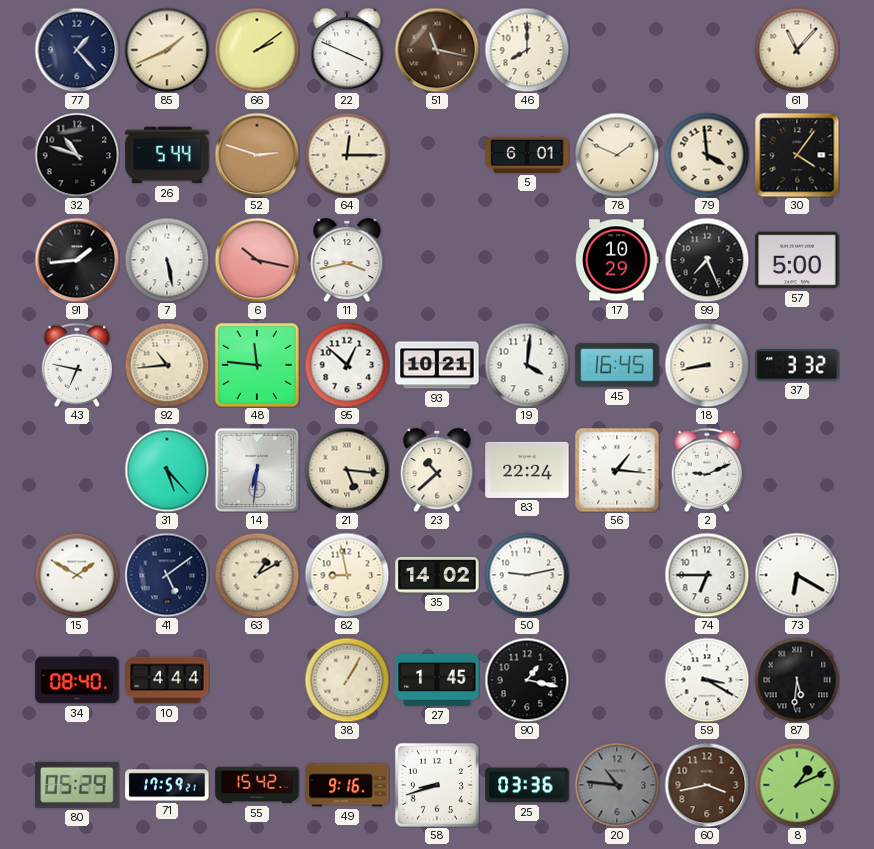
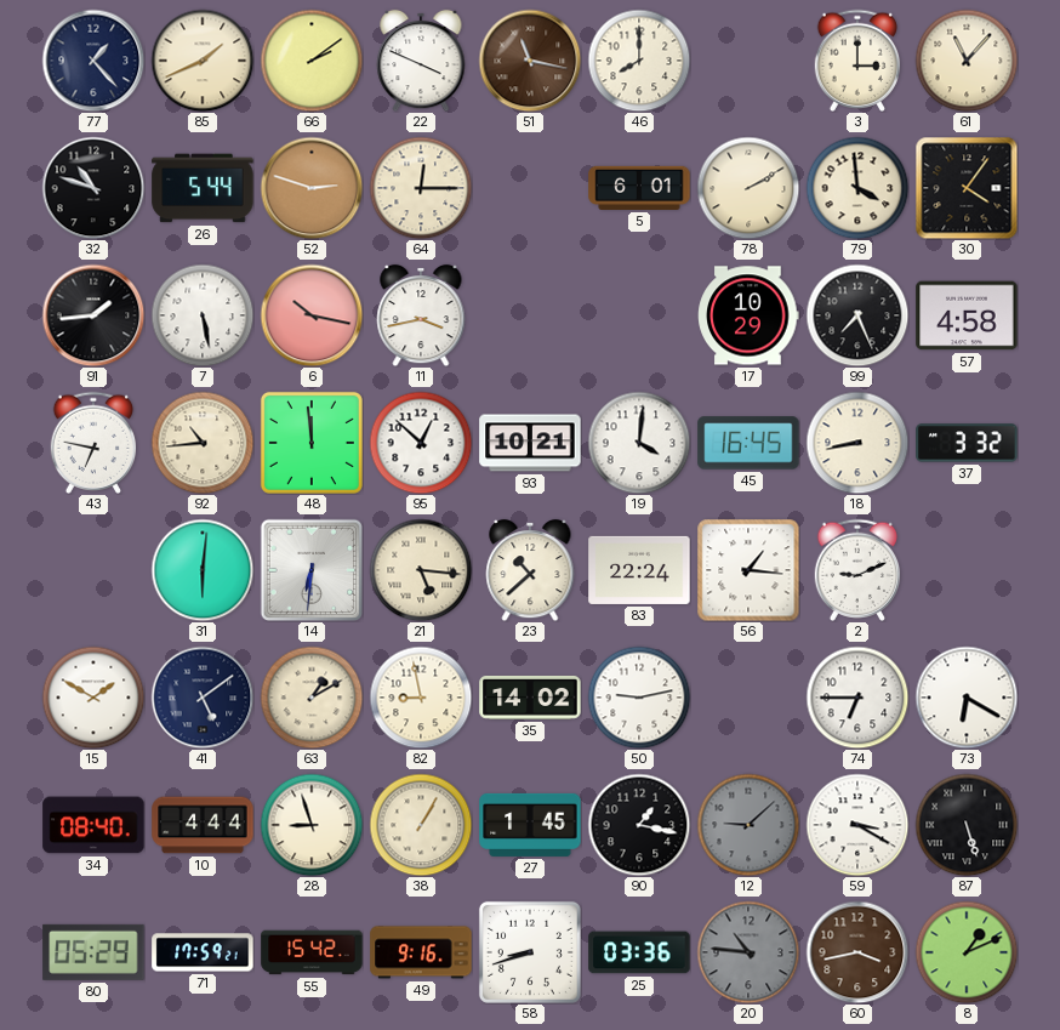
3: none -> 3:00 (857, 61)
78: 1:49 -> 2:10 (748, 188)
57: 5:00 -> 4:58 (967, 315)
48: 11:46 -> 11:59 (312, 443)
31: 5:23 -> 6:01 (203, 570)
28: none -> 8:57 (312, 825)
12: none -> 9:08 (748, 825)
87: 5:31 -> 5:27 (967, 825)
